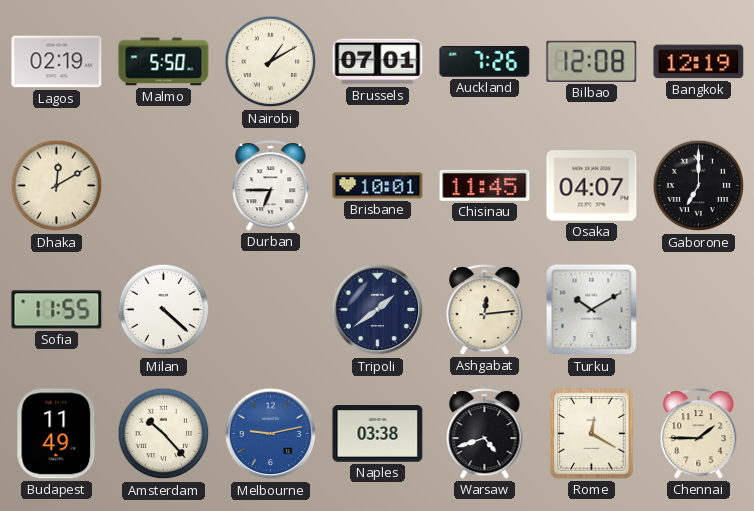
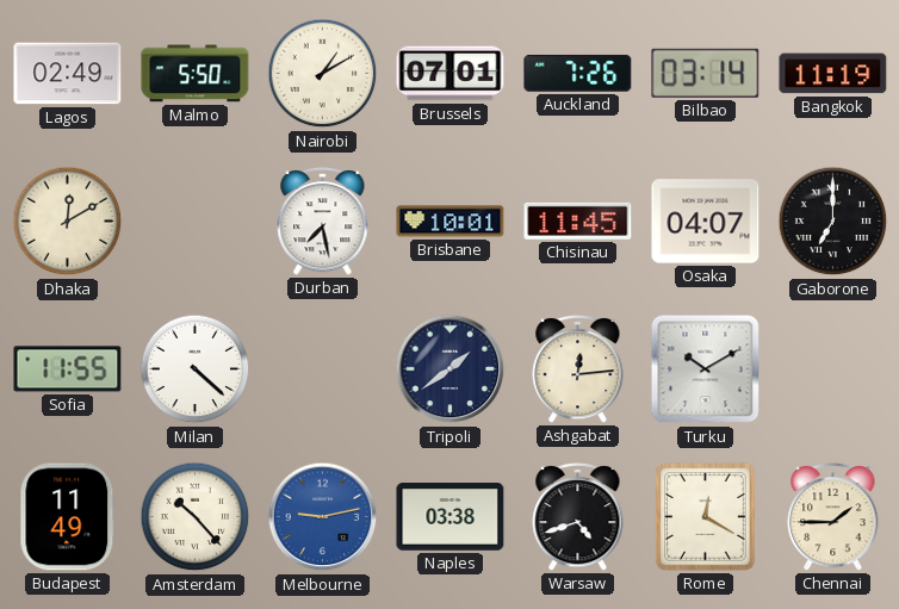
Lagos: 02:19 -> 02:49 (68, 74)
Bilbao: 12:08 -> 03:14 (706, 73)
Bangkok: 12:19 -> 11:19 (833, 74)
Durban: 6:45 -> 7:28 (323, 222)
